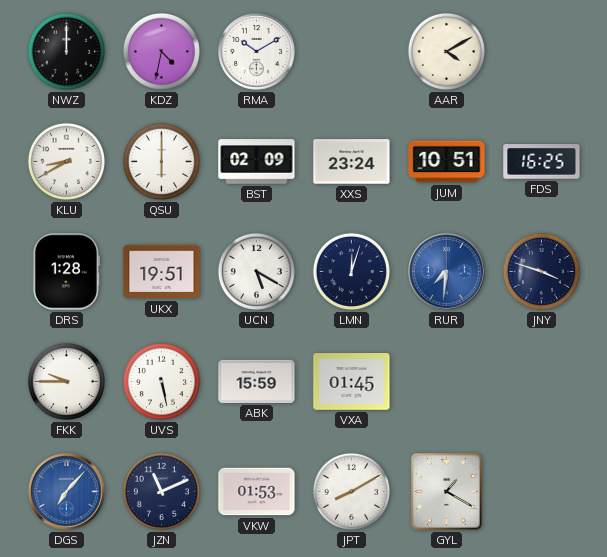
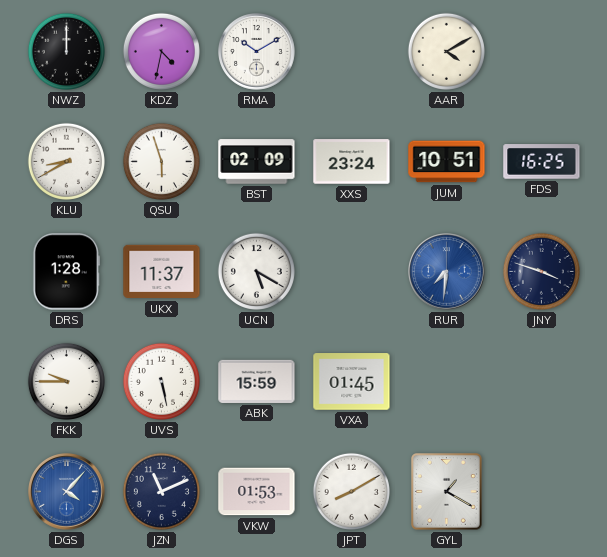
QSU: 6:00 -> 5:57 (161, 161)
UKX: 19:51 -> 11:37 (162, 272)
LMN: 12:03 -> none (351, 271)
DGS: 7:07 -> 4:07 (67, 492)
